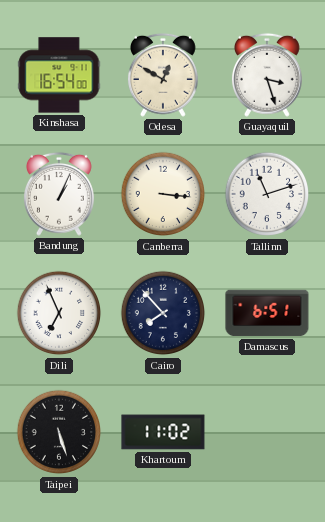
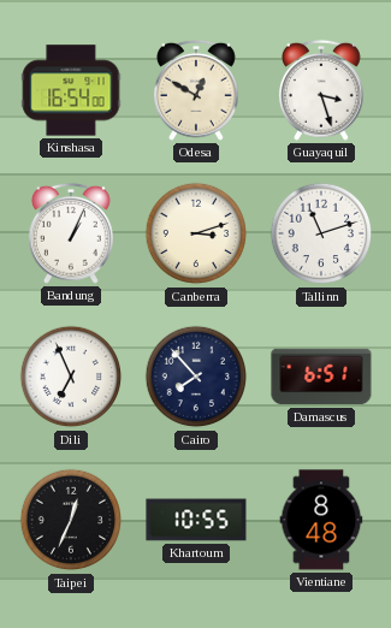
Canberra: 3:16 -> 3:12 (196, 233)
Taipei: 5:27 -> 12:34 (71, 520)
Khartoum: 11:02 -> 10:55 (196, 520)
Vientiane: none -> 8:48 (321, 520)
